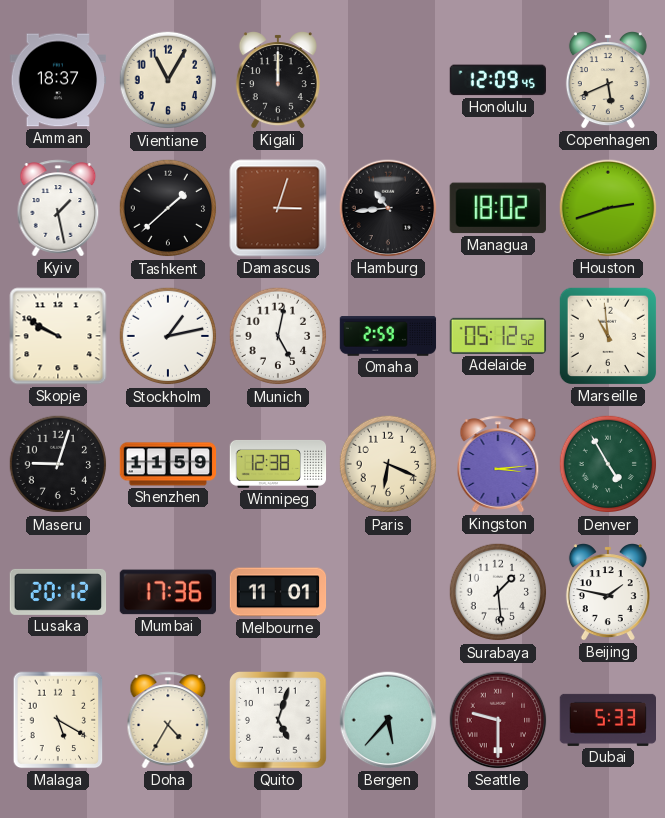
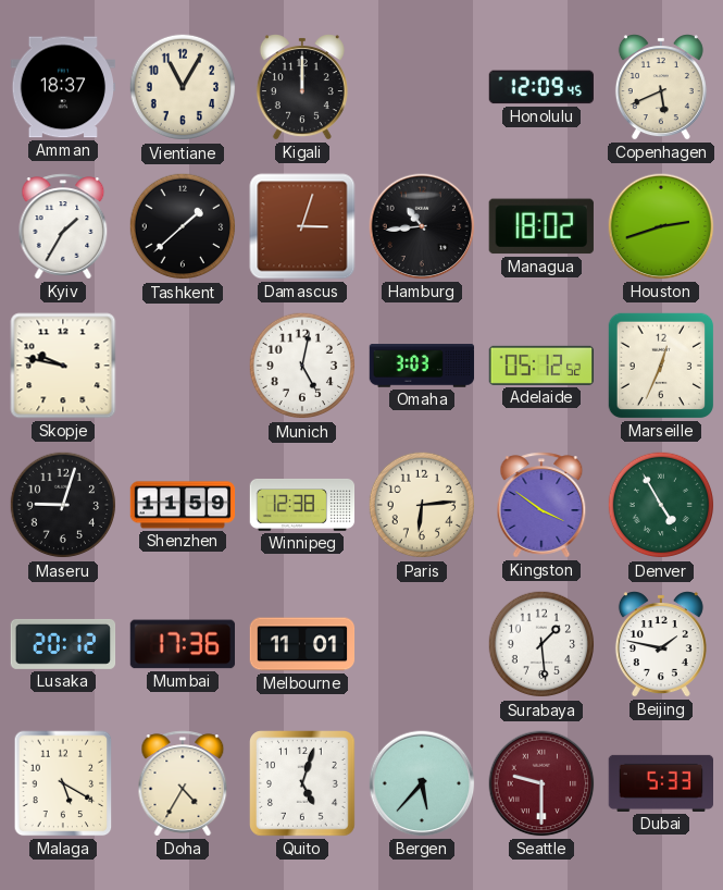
Kyiv: 1:28 -> 1:35 (63, 226)
Skopje: 9:50 -> 9:47 (63, 366)
Stockholm: 1:13 -> none (168, 336)
Omaha: 2:59 -> 3:03 (422, 366)
Marseille: 10:59 -> 12:34 (661, 366)
Paris: 6:19 -> 6:14 (422, 505)
Kingston: 3:14 -> 3:51 (541, 505)
